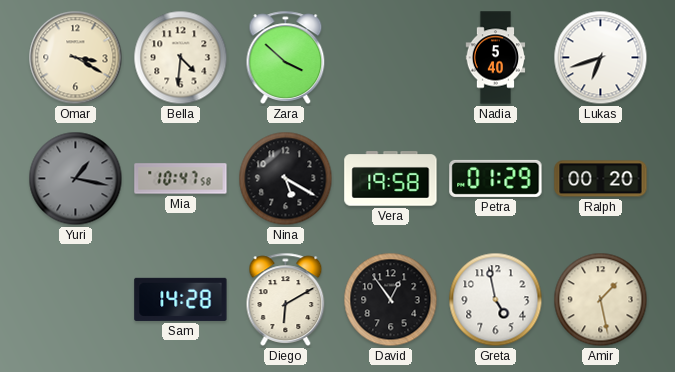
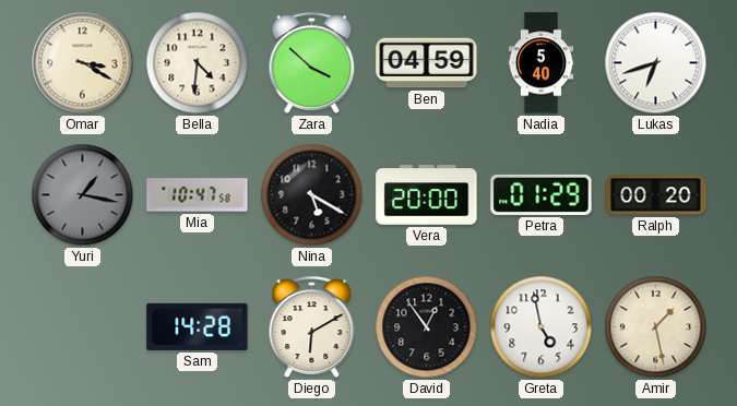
Ben: none -> 04:59 (427, 63)
Vera: 19:58 -> 20:00 (427, 195)
